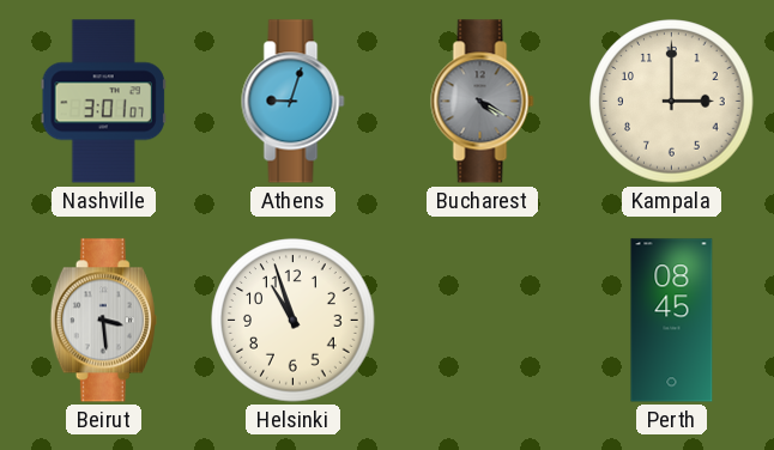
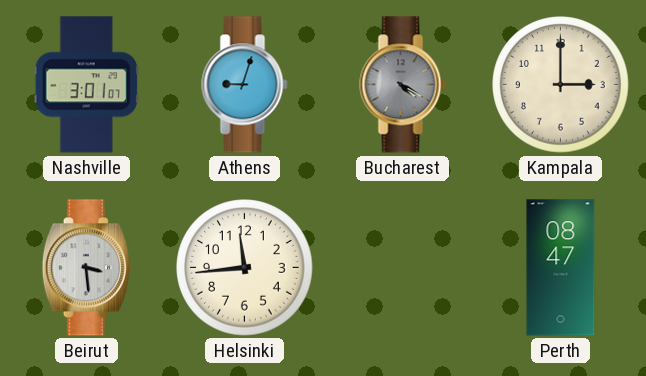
Helsinki: 10:57 -> 11:44 (245, 268)
Perth: 08:45 -> 08:47 (561, 268)
